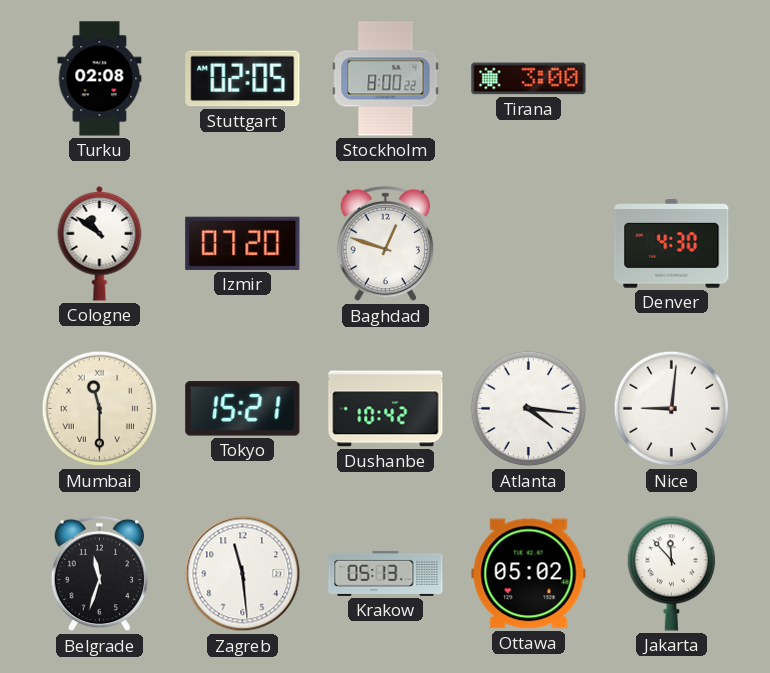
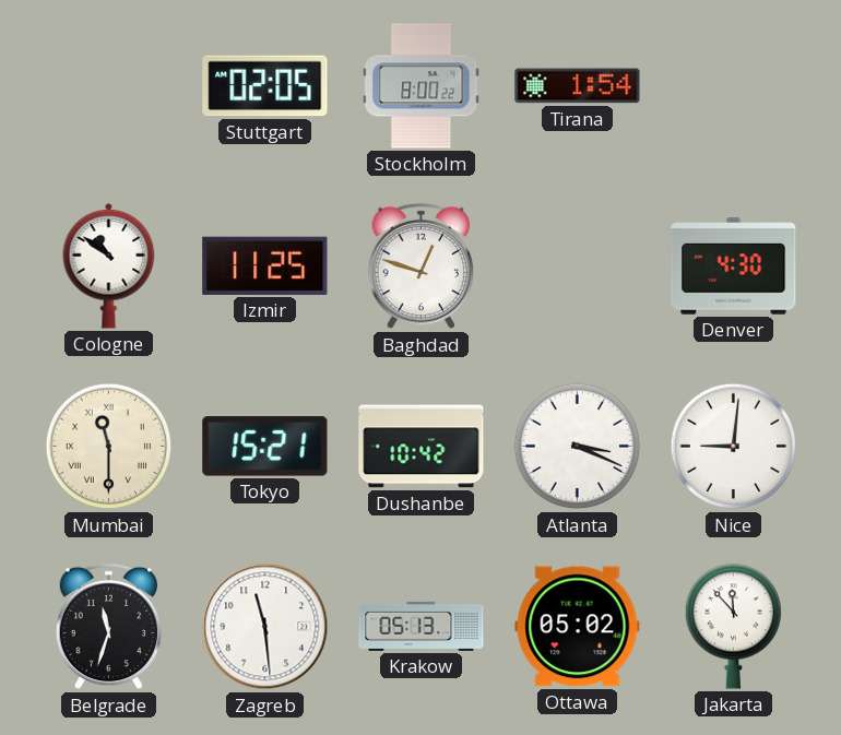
Turku: 02:08 -> none (100, 79)
Tirana: 3:00 -> 1:54 (578, 86)
Izmir: 07:20 -> 11:25 (265, 265)
Atlanta: 4:16 -> 3:19 (578, 447)
